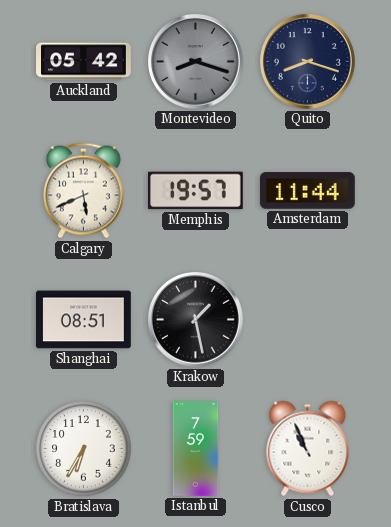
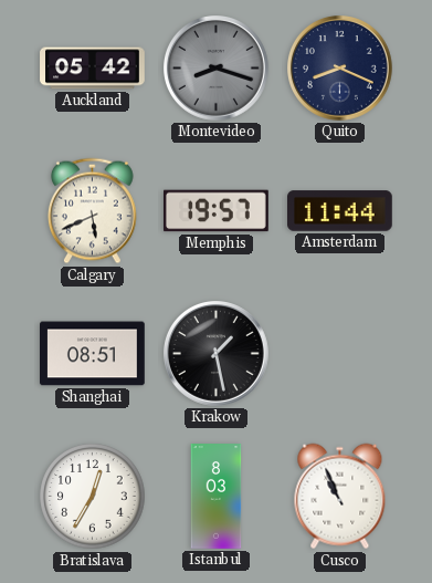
Quito: 8:18 -> 8:19 (340, 69)
Bratislava: 6:35 -> 12:35 (93, 497)
Istanbul: 7:59 -> 8:03 (217, 497)
